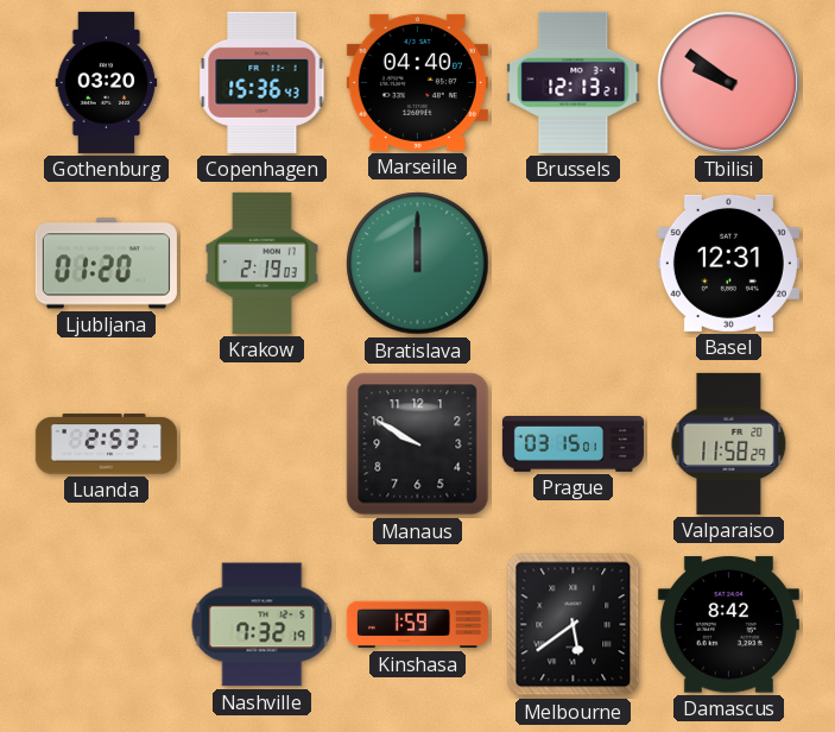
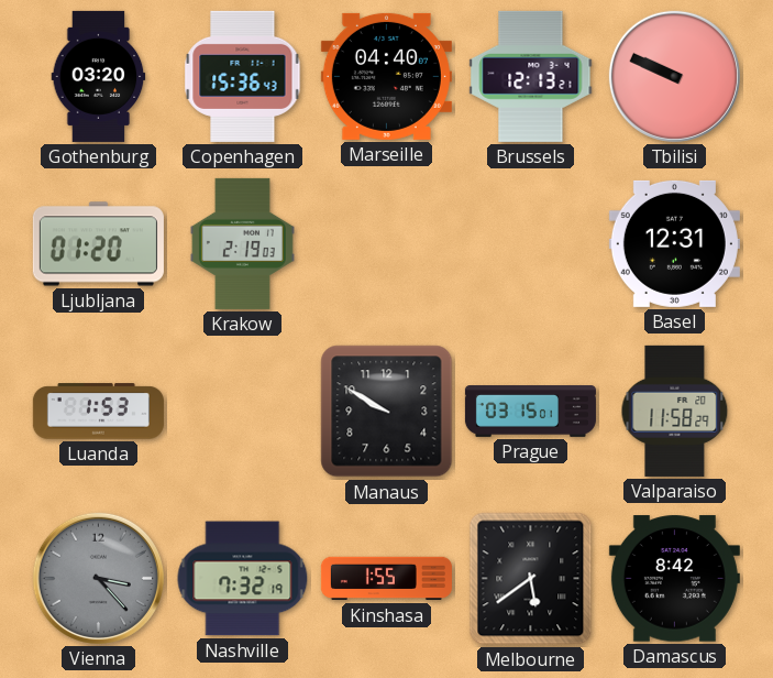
Tbilisi: 9:51 -> 9:49 (674, 76)
Bratislava: 12:00 -> none (418, 264)
Luanda: 2:53 -> 1:53 (98, 412)
Vienna: none -> 3:23 (98, 578)
Kinshasa: 1:59 -> 1:55 (386, 579)
